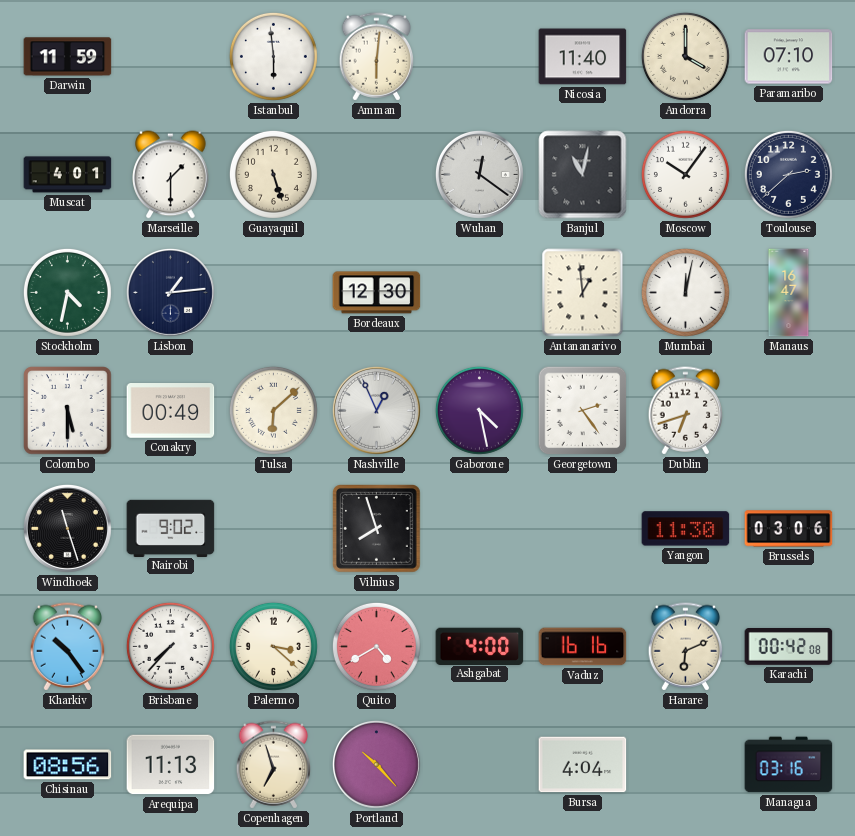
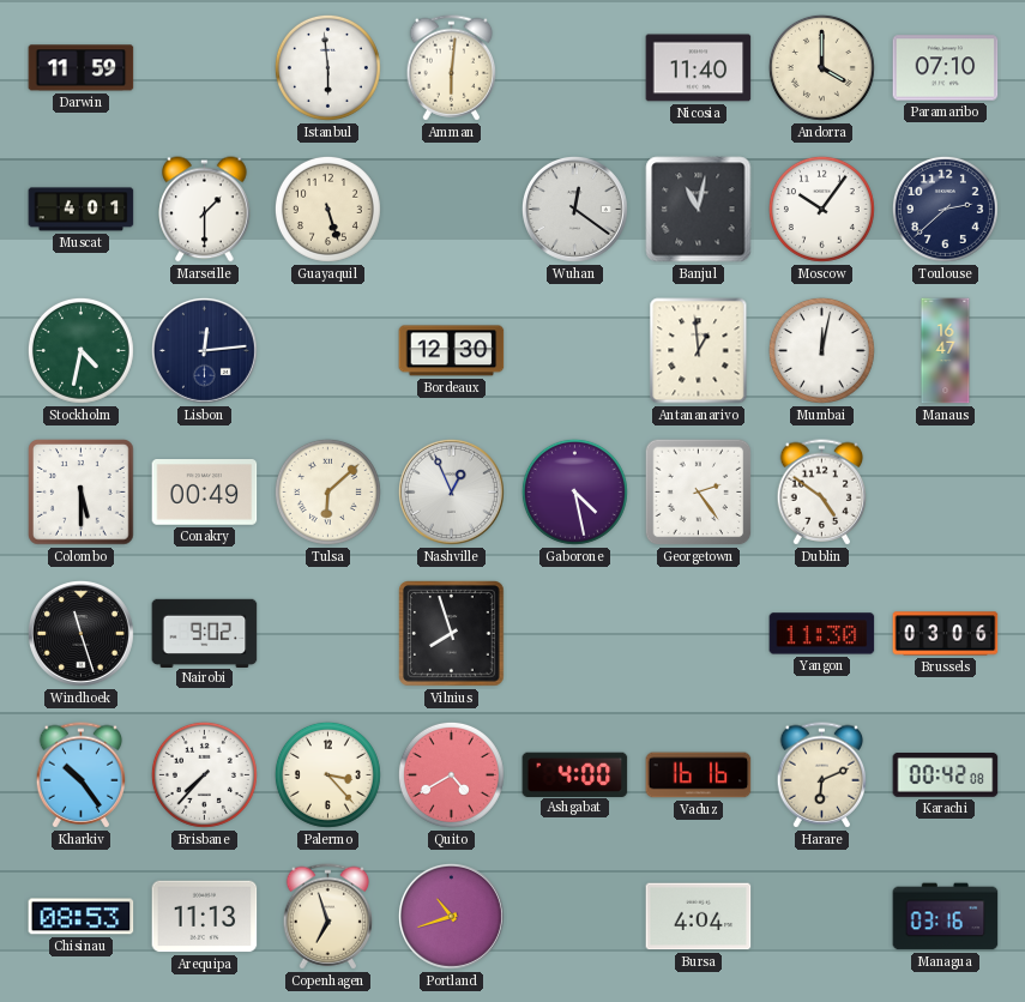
Lisbon: 1:14 -> 12:14 (204, 350)
Dublin: 6:42 -> 4:51 (822, 493)
Palermo: 3:22 -> 3:23 (327, 774)
Chisinau: 08:56 -> 08:53 (82, 917)
Portland: 10:23 -> 10:42 (451, 916)
